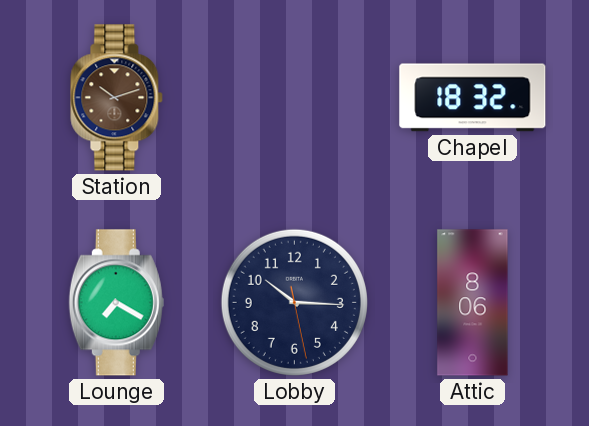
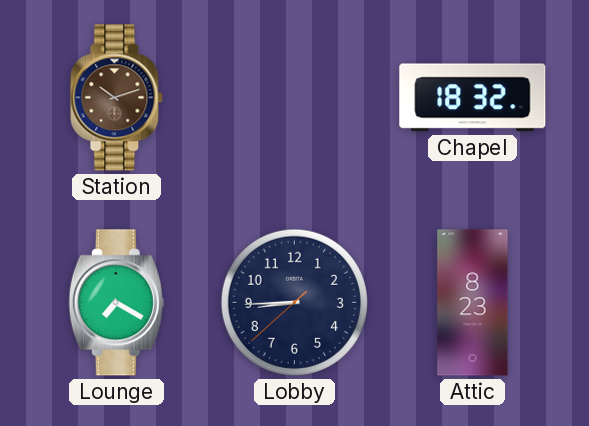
Lobby: 10:15 -> 8:44 (294, 302)
Attic: 8:06 -> 8:23 (473, 303)
